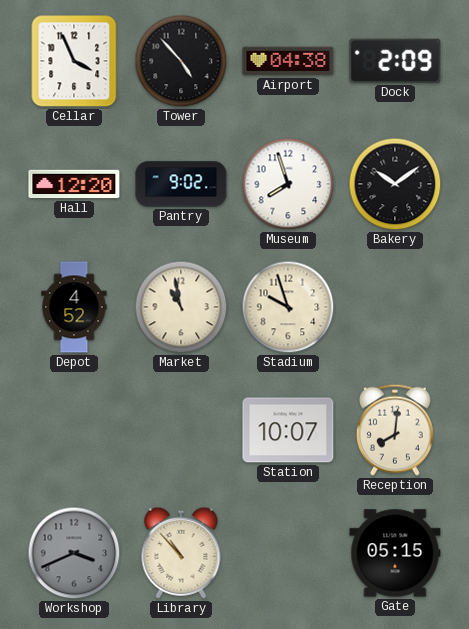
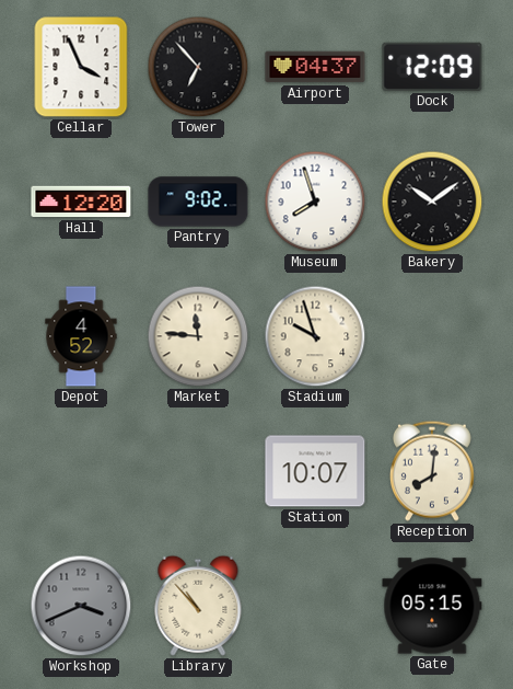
Tower: 4:53 -> 6:53 (198, 67)
Airport: 04:38 -> 04:37 (315, 67)
Dock: 2:09 -> 12:09 (432, 67)
Market: 10:58 -> 11:46 (198, 336)
